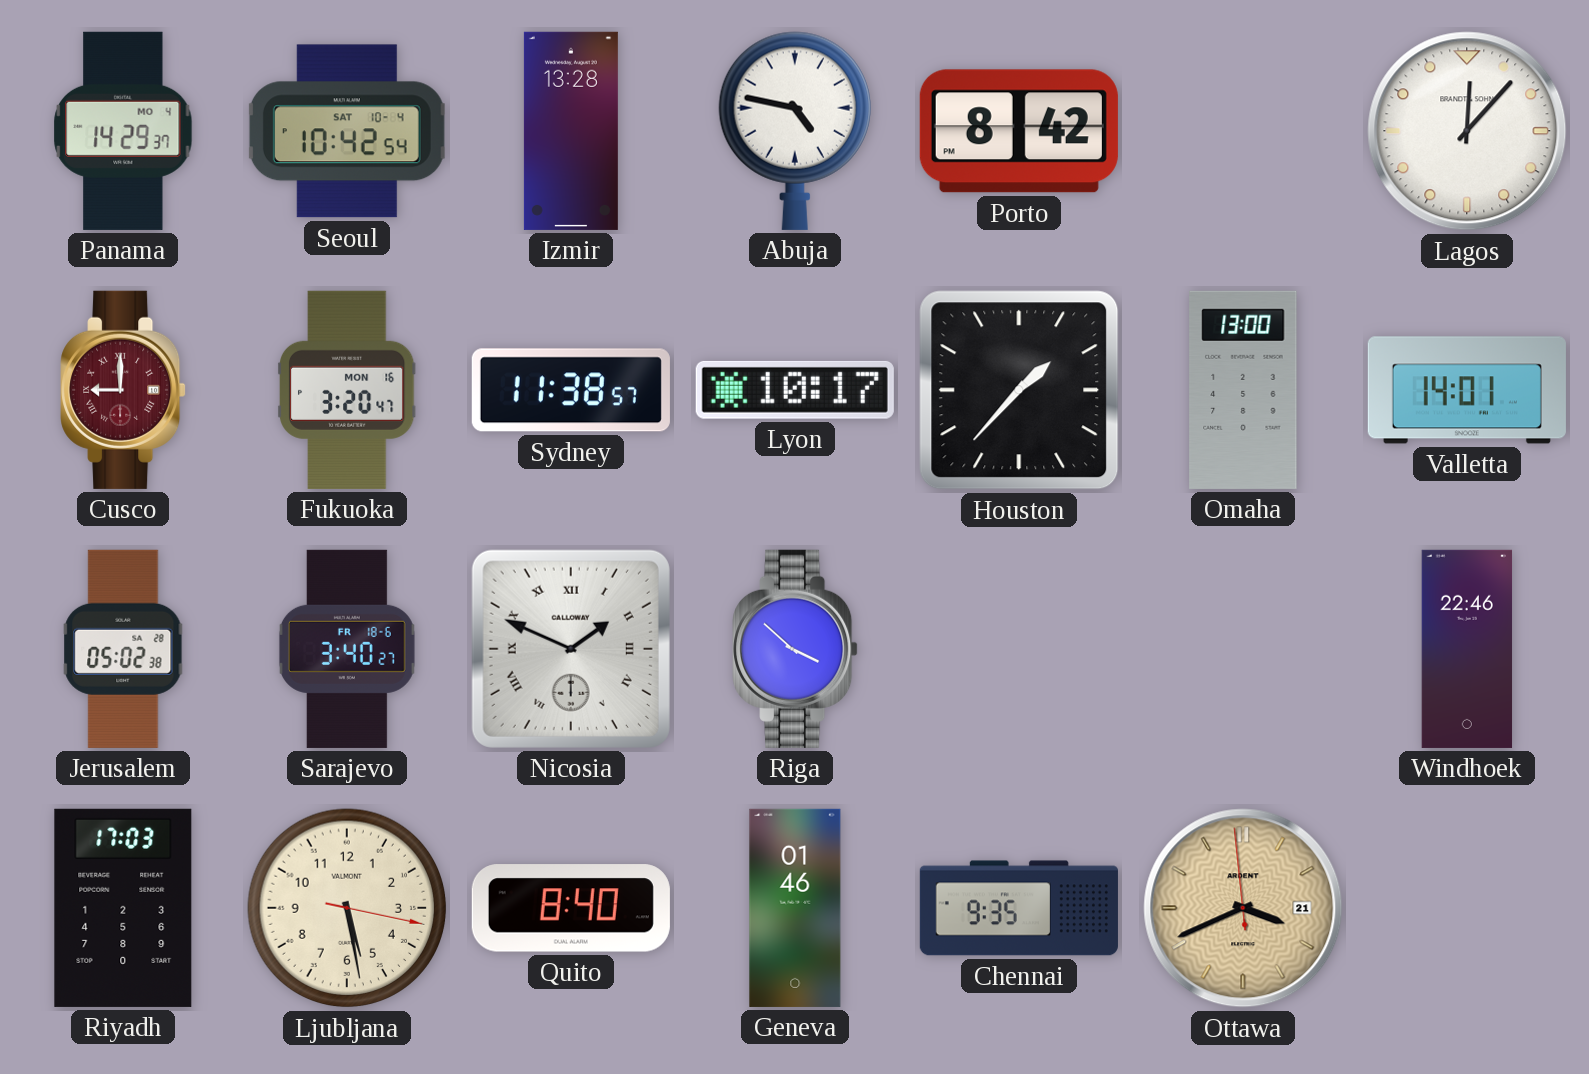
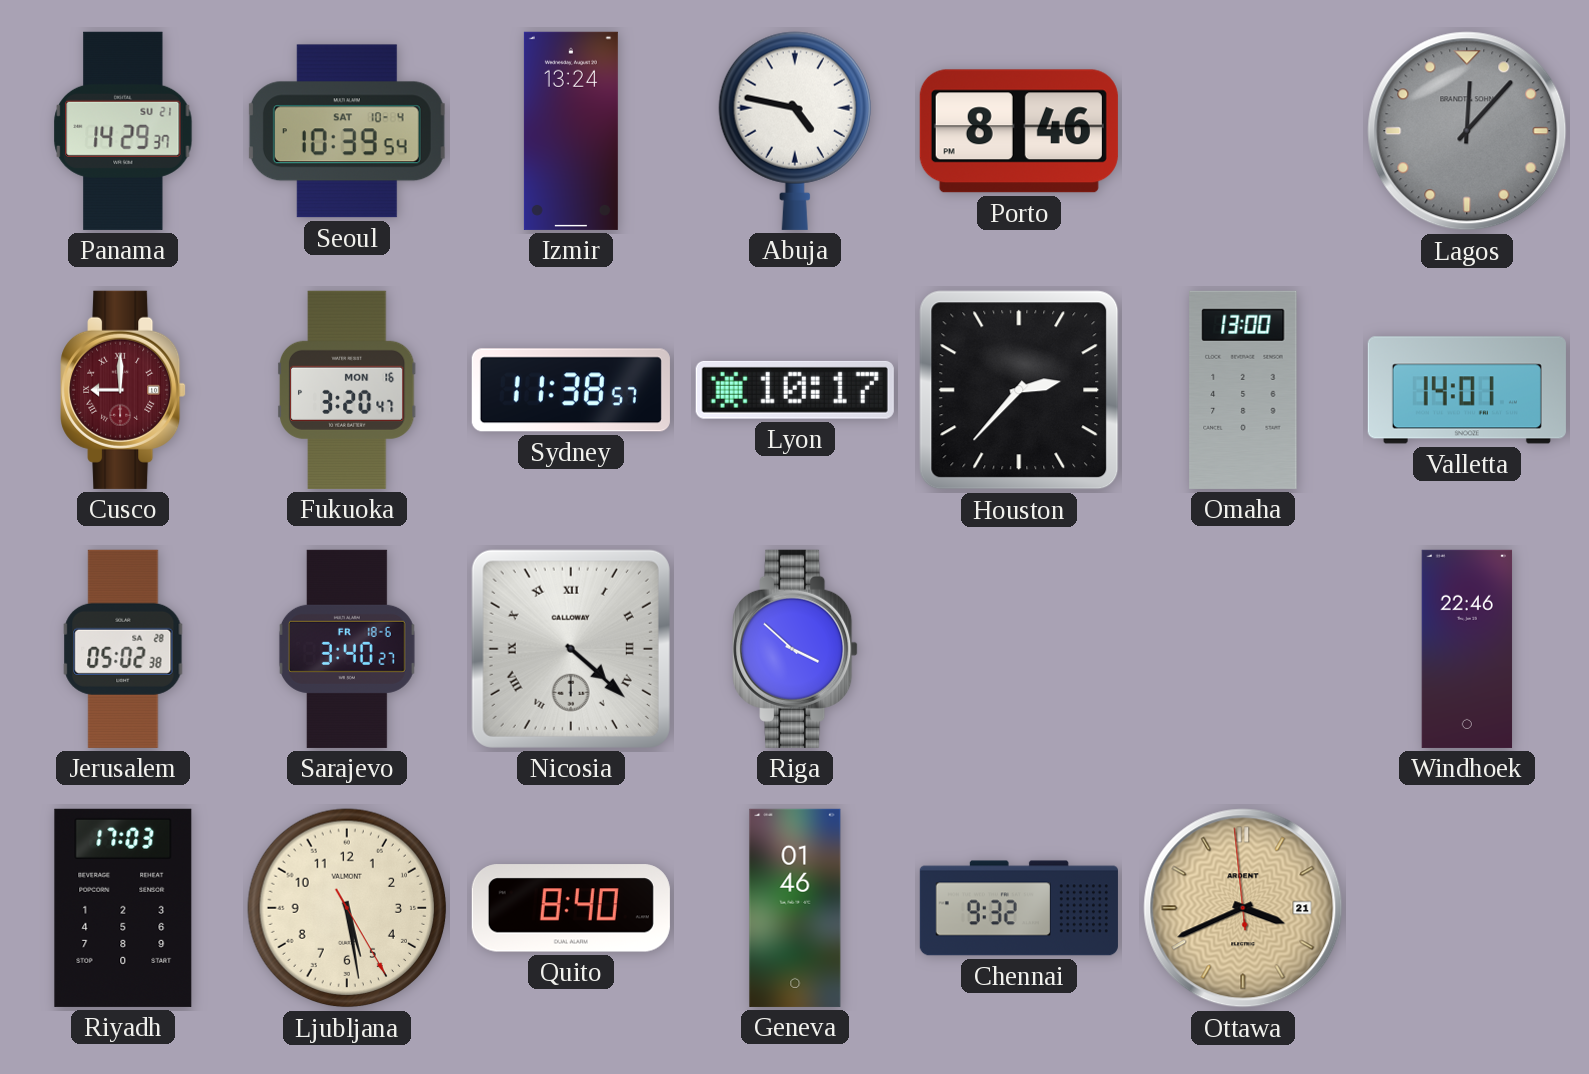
Panama date: MO 4 -> SU 21 (123, 131)
Seoul: 10:42 -> 10:39 (347, 131)
Izmir: 13:28 -> 13:24 (571, 131)
Porto: 8:42 -> 8:46 (1019, 131)
Lagos dial: white -> grey (1467, 131)
Houston: 1:37 -> 2:37 (1019, 390)
Nicosia: 1:49 -> 4:22 (571, 649)
Ljubljana: 5:28:17 -> 5:28:25 (347, 908)
Chennai: 9:35 -> 9:32 (1019, 908)
